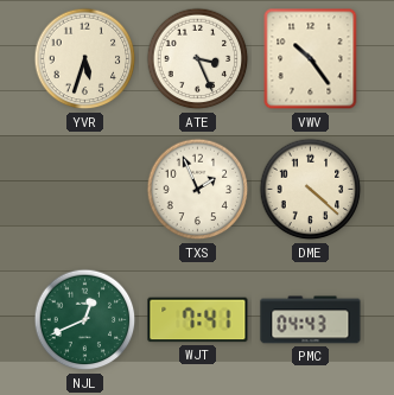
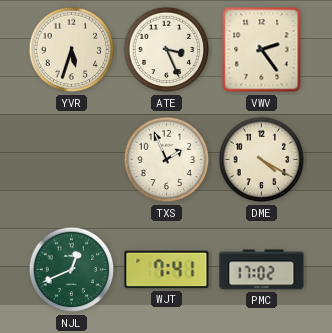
VWV: 10:24 -> 2:24 (262, 50)
DME: 4:22 -> 4:20 (262, 160)
PMC: 04:43 -> 17:02 (262, 270)
